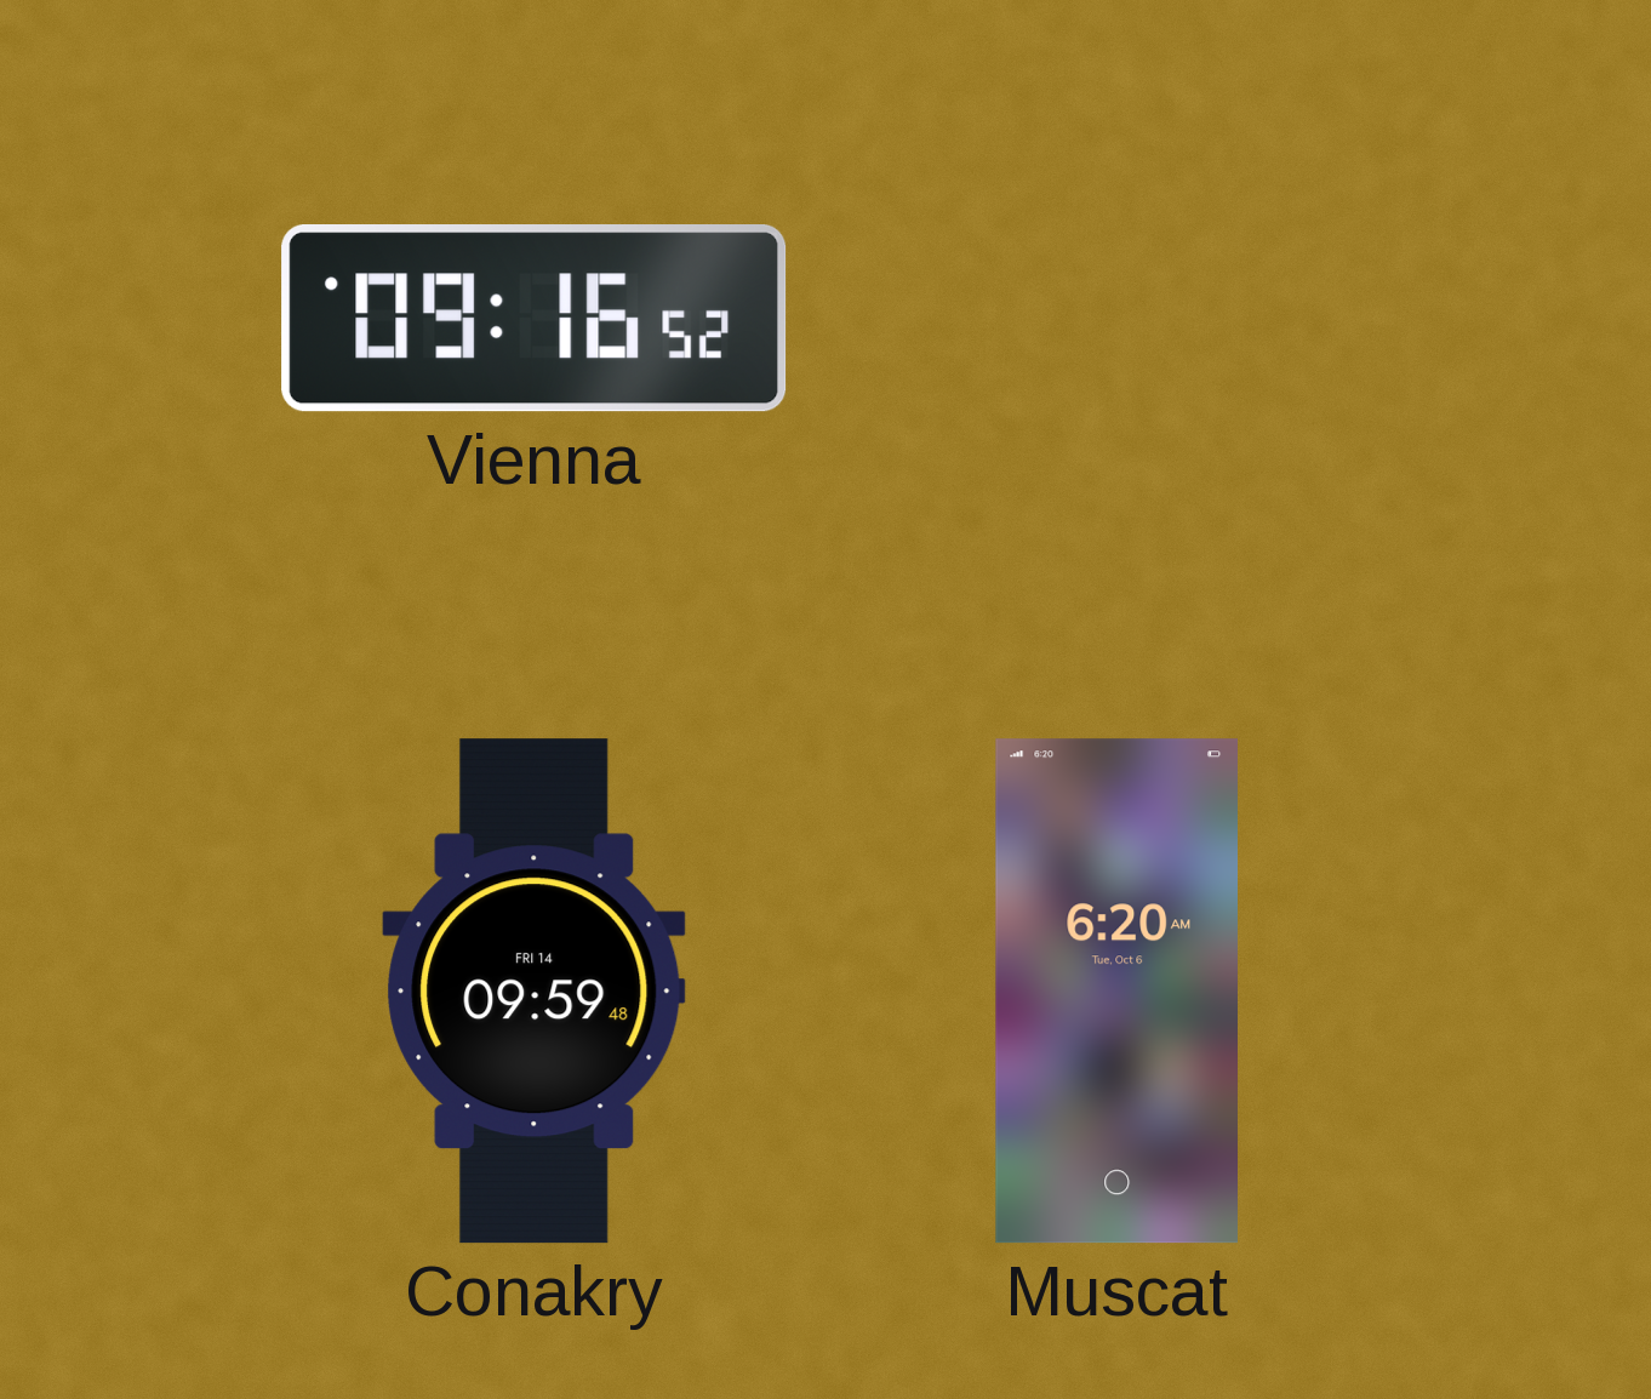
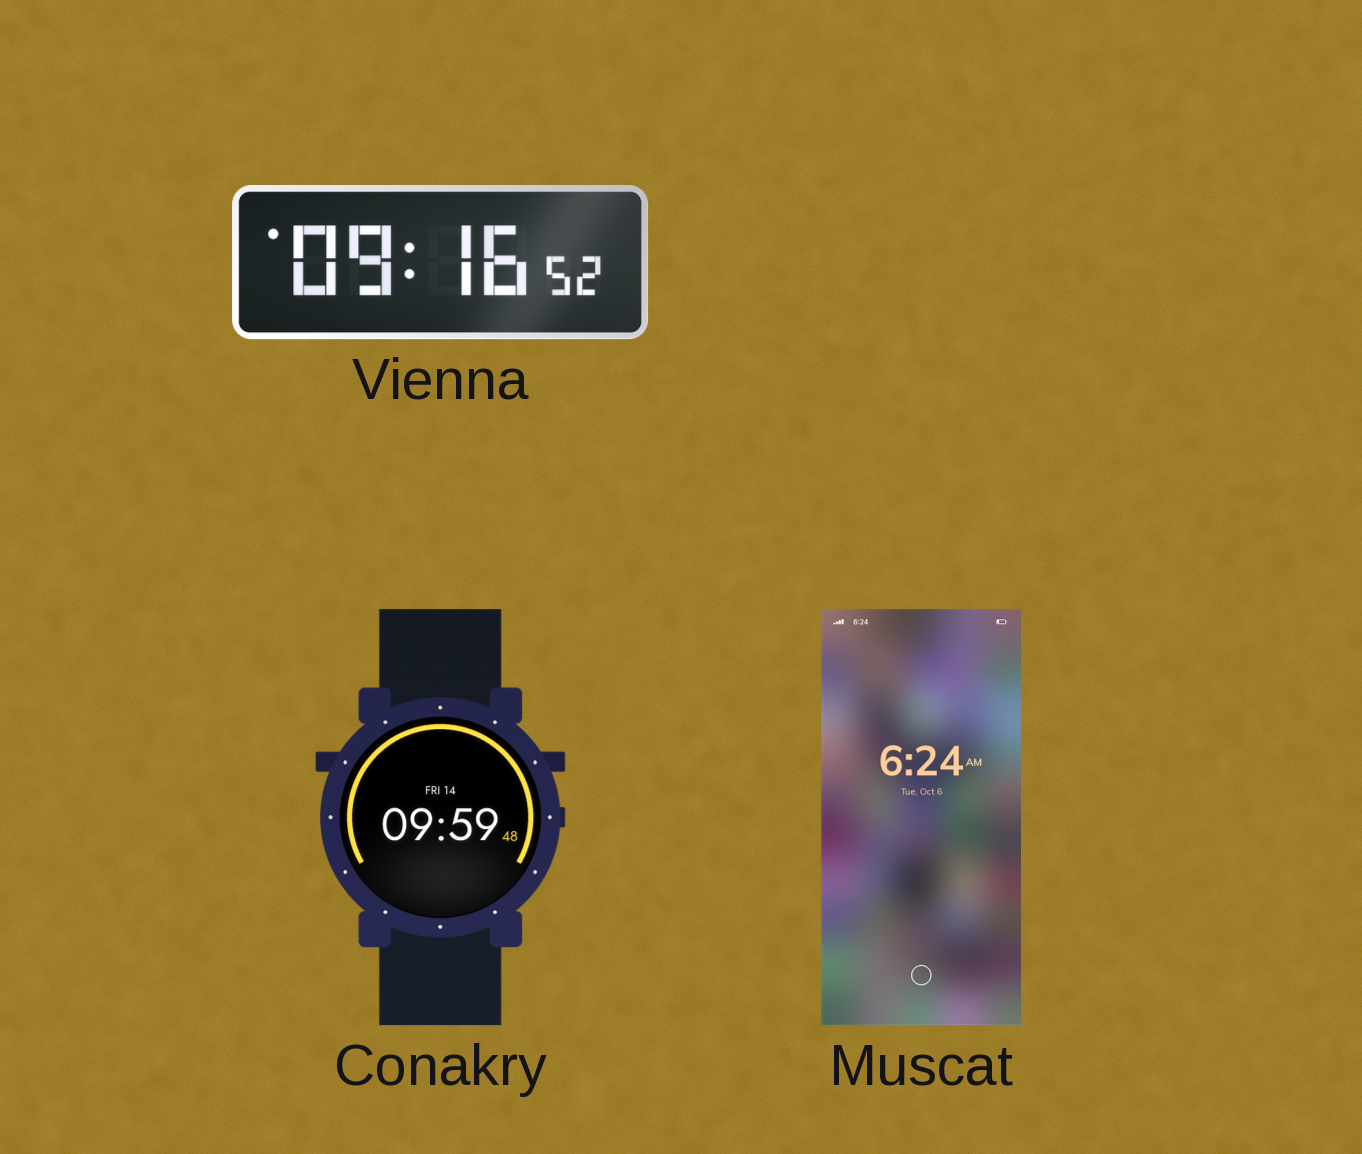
Muscat: 6:20 -> 6:24 (921, 818)
